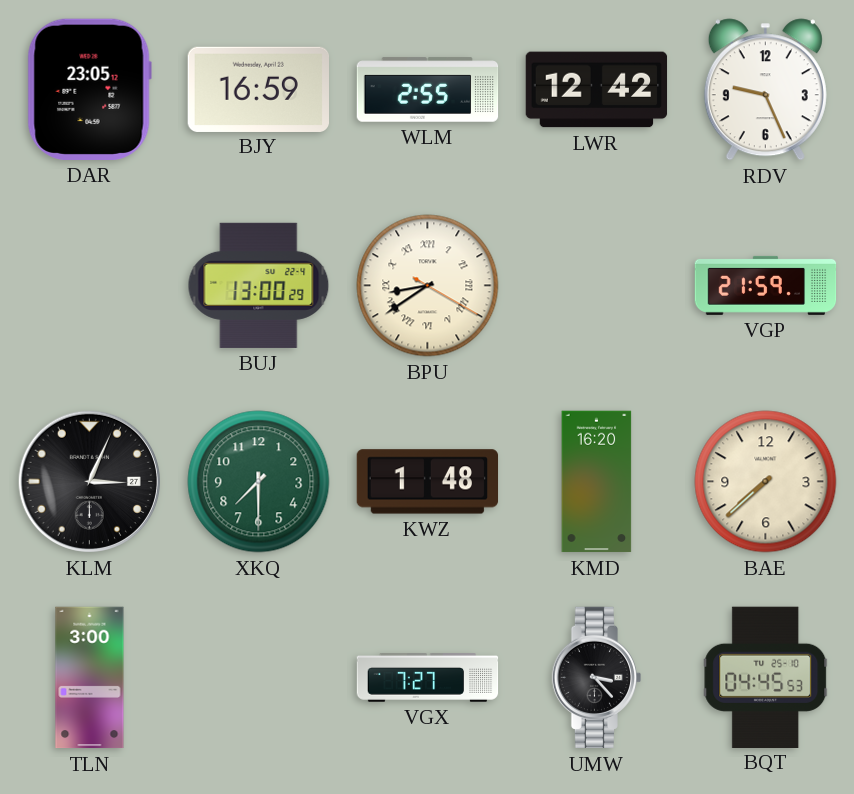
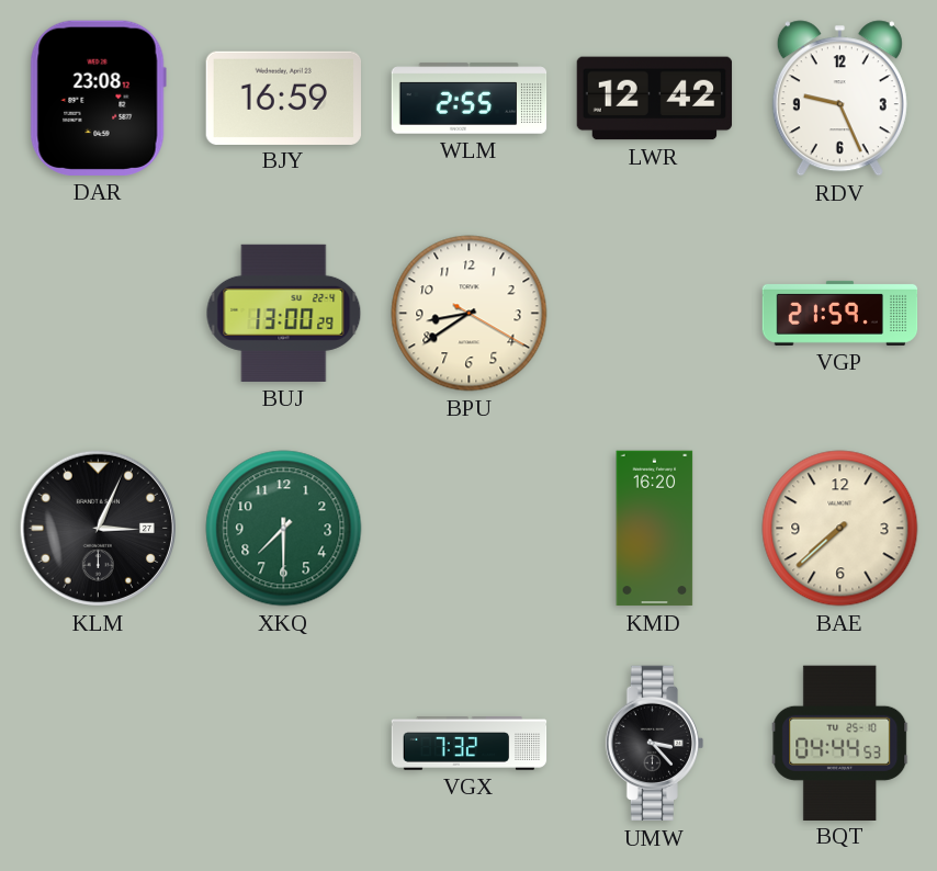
DAR: 23:05 -> 23:08 (98, 98)
BPU numerals: Roman -> Arabic (470, 314)
KWZ: 1:48 -> none (428, 482)
TLN: 3:00 -> none (90, 678)
VGX: 7:27 -> 7:32 (470, 744)
BQT: 04:45 -> 04:44 (840, 743)
